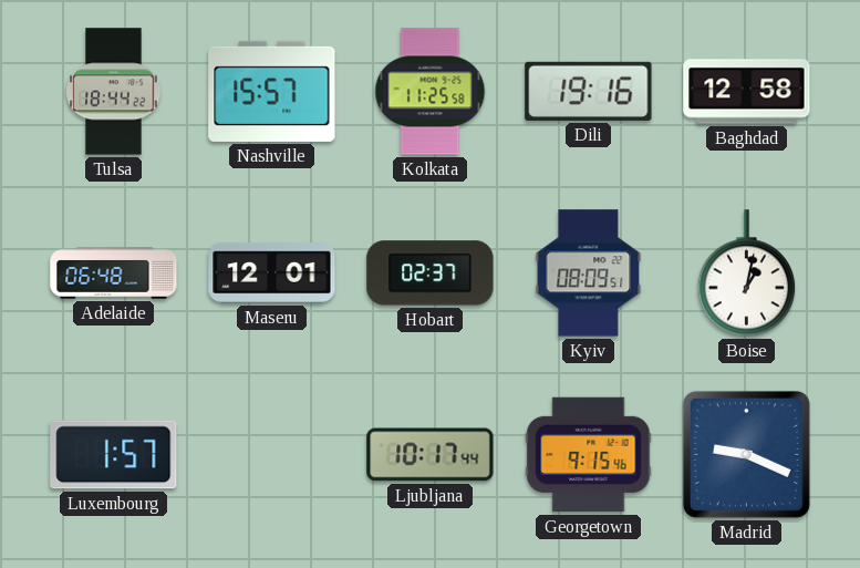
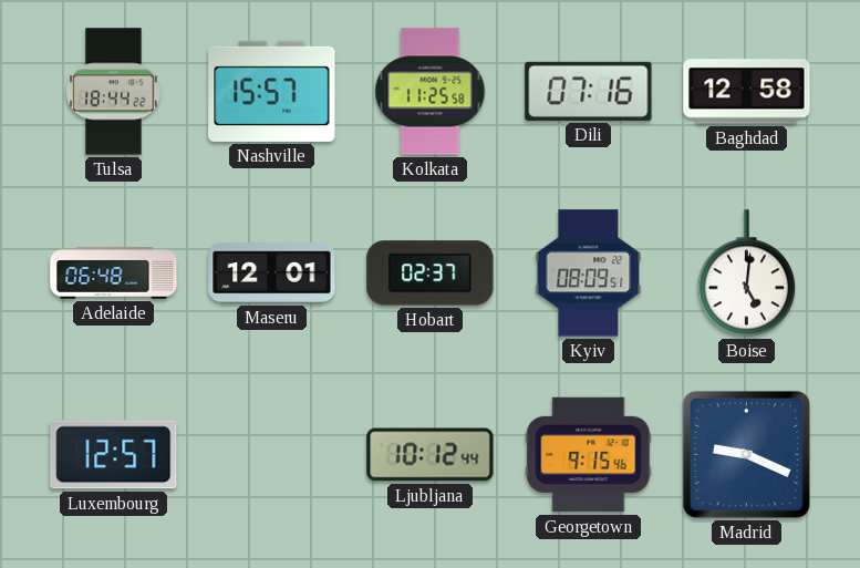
Dili: 19:16 -> 07:16 (589, 91)
Boise: 1:02 -> 5:01 (747, 273)
Luxembourg: 1:57 -> 12:57 (114, 455)
Ljubljana: 10:17 -> 10:12 (431, 455)
